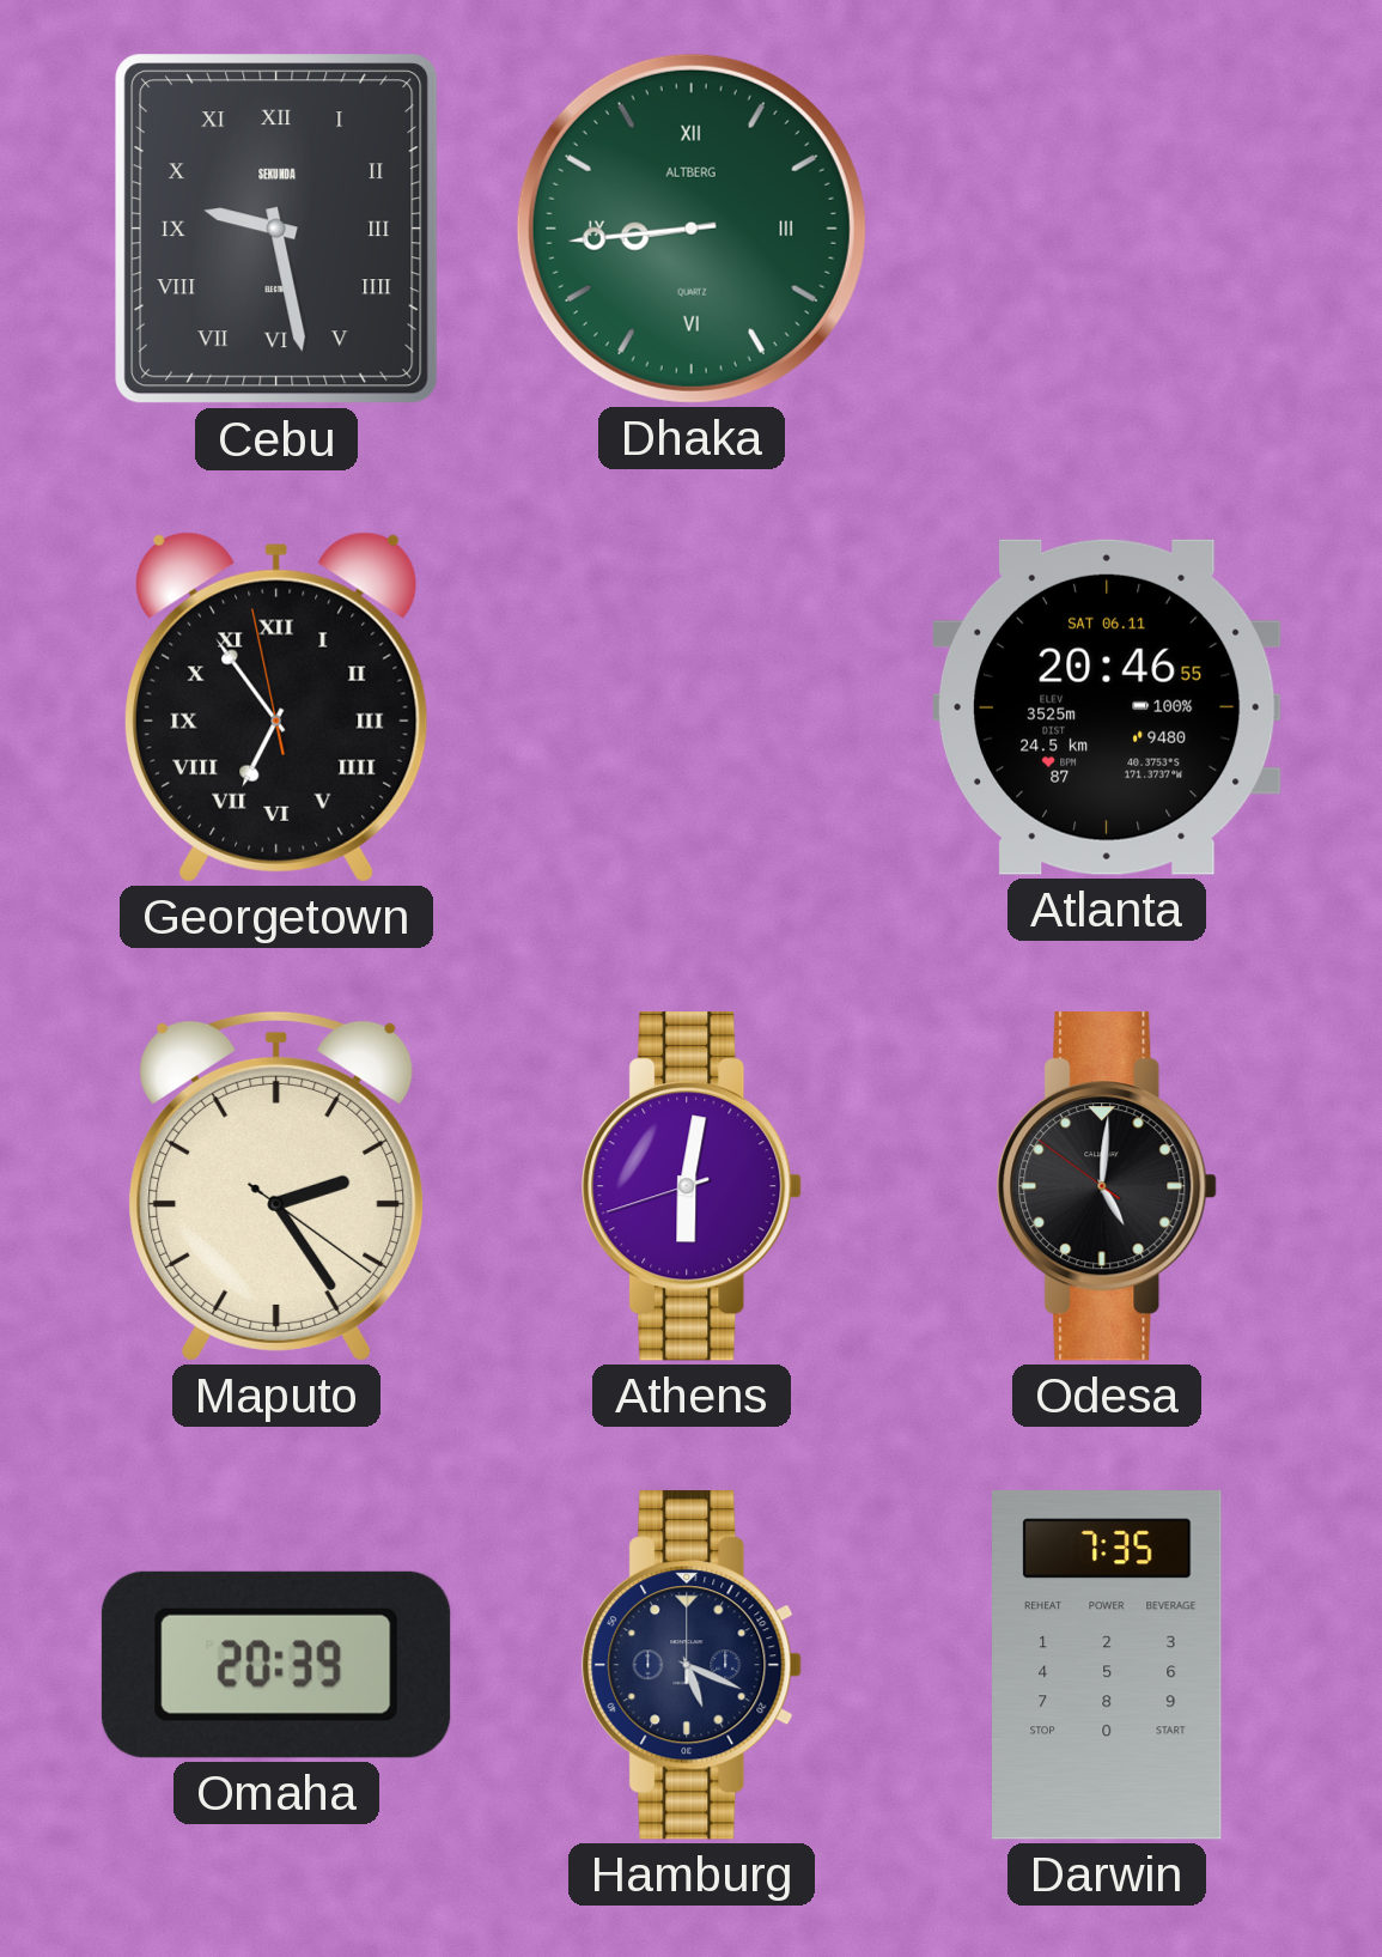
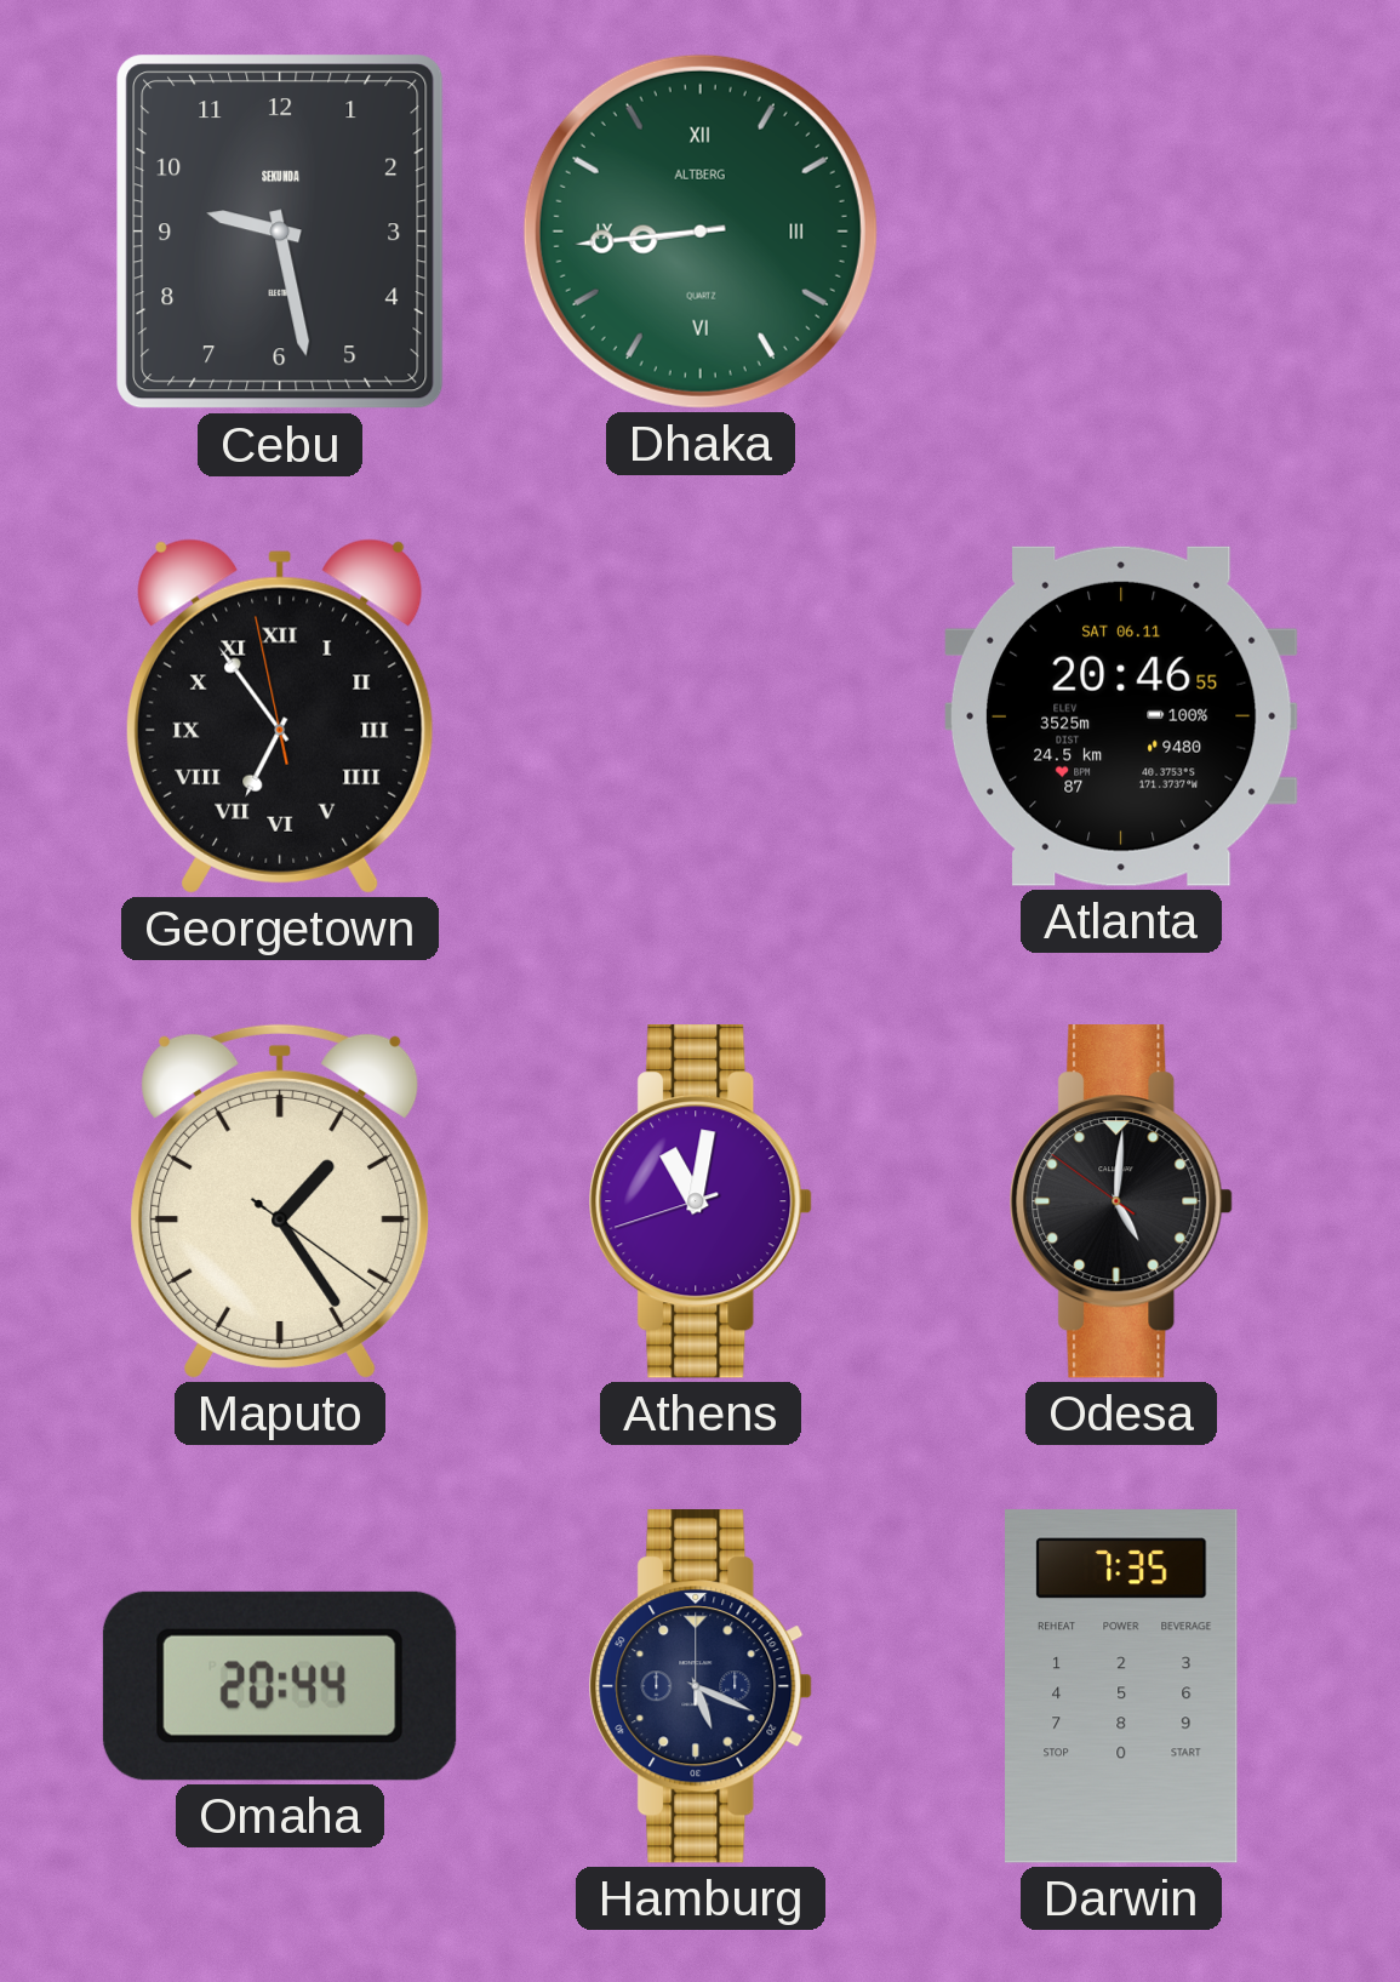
Cebu numerals: Roman -> Arabic (280, 232)
Maputo: 2:24 -> 1:24 (280, 1201)
Athens: 6:01 -> 11:01 (701, 1201)
Omaha: 20:39 -> 20:44 (280, 1686)
